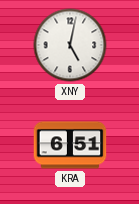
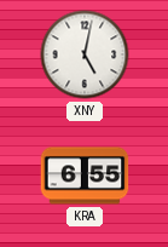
KRA: 6:51 -> 6:55 (85, 176)
